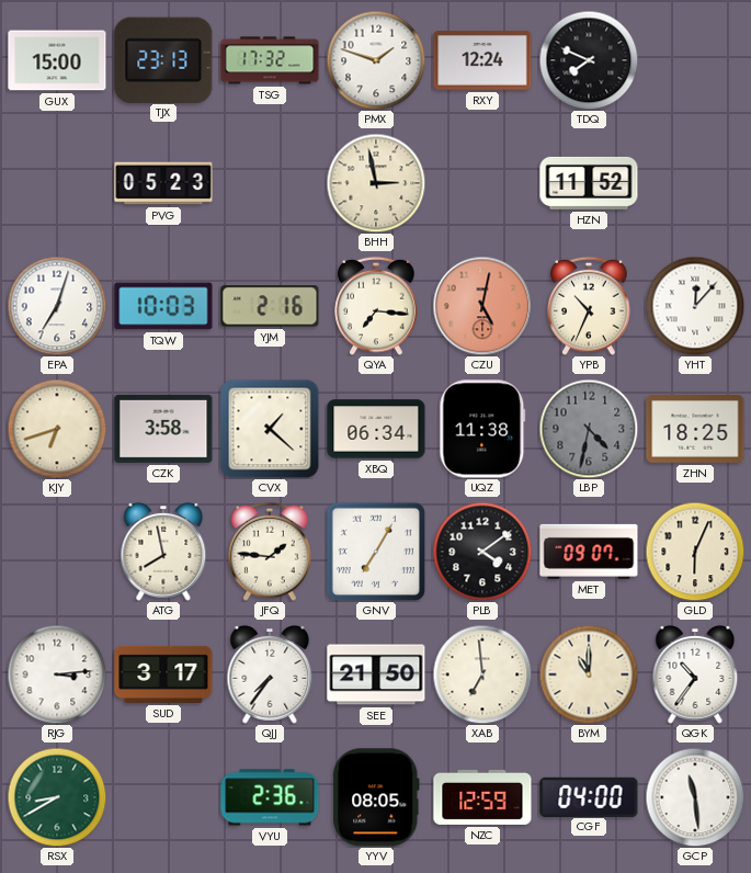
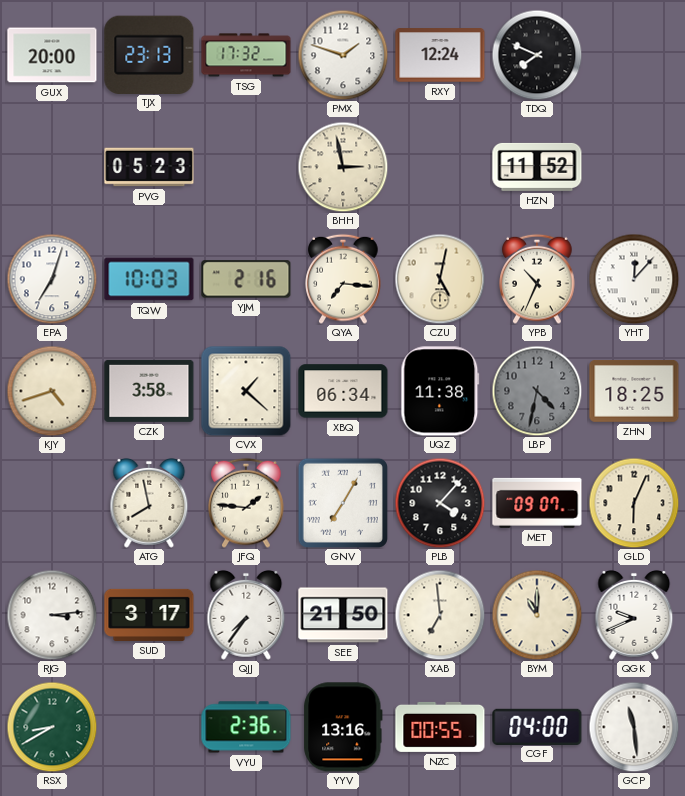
GUX: 15:00 -> 20:00 (52, 55)
CZU dial: salmon -> cream (440, 279)
KJY: 6:42 -> 4:42 (52, 391)
PLB: 4:09 -> 4:07 (440, 503)
QGK: 10:36 -> 9:41 (634, 615)
YYV: 08:05 -> 13:16 (343, 727)
NZC: 12:59 -> 00:55 (440, 727)
